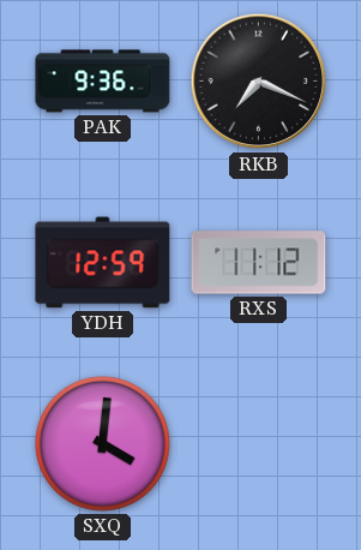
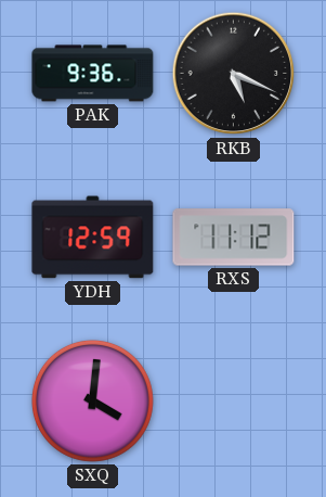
RKB: 7:19 -> 5:19 (234, 74)
